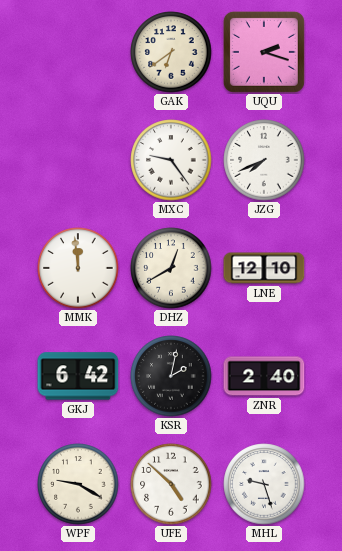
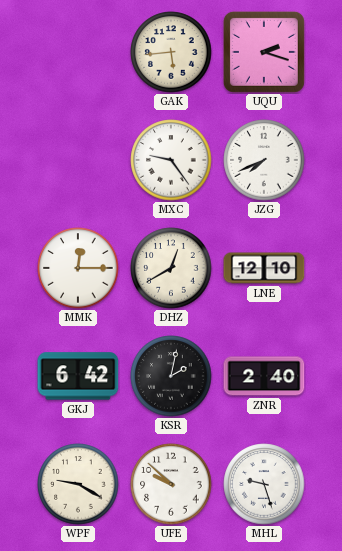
GAK: 6:39 -> 5:44 (171, 52)
MMK: 11:59 -> 12:15 (78, 268)
UFE: 4:52 -> 9:52 (171, 484)
